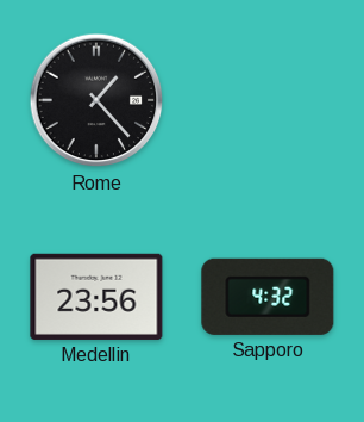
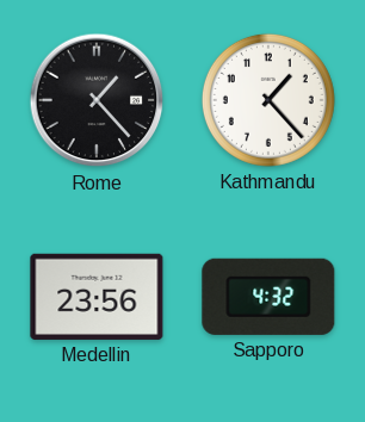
Kathmandu: none -> 1:23 (268, 100)
